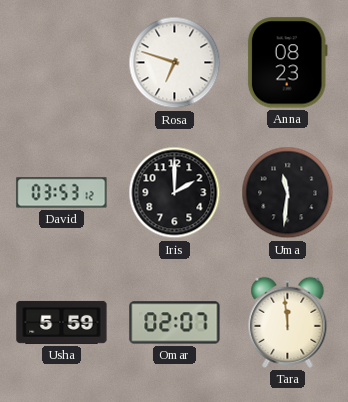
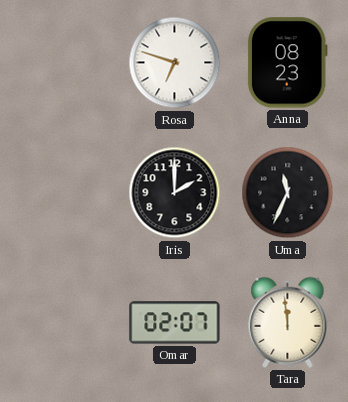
David: 03:53 -> none (62, 193)
Uma: 11:31 -> 11:34 (288, 193)
Usha: 5:59 -> none (62, 322)
